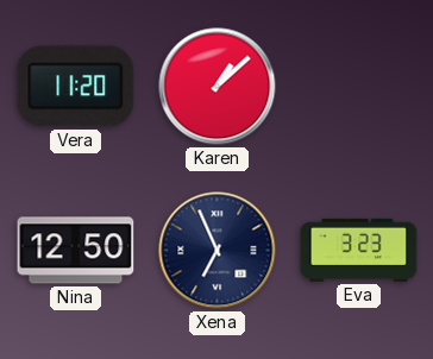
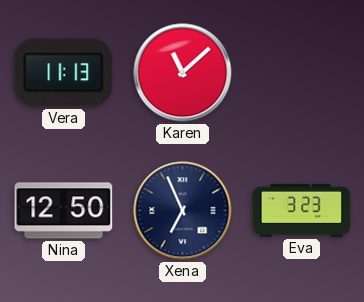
Vera: 11:20 -> 11:13 (64, 73)
Karen: 1:08 -> 11:08 (183, 73)
